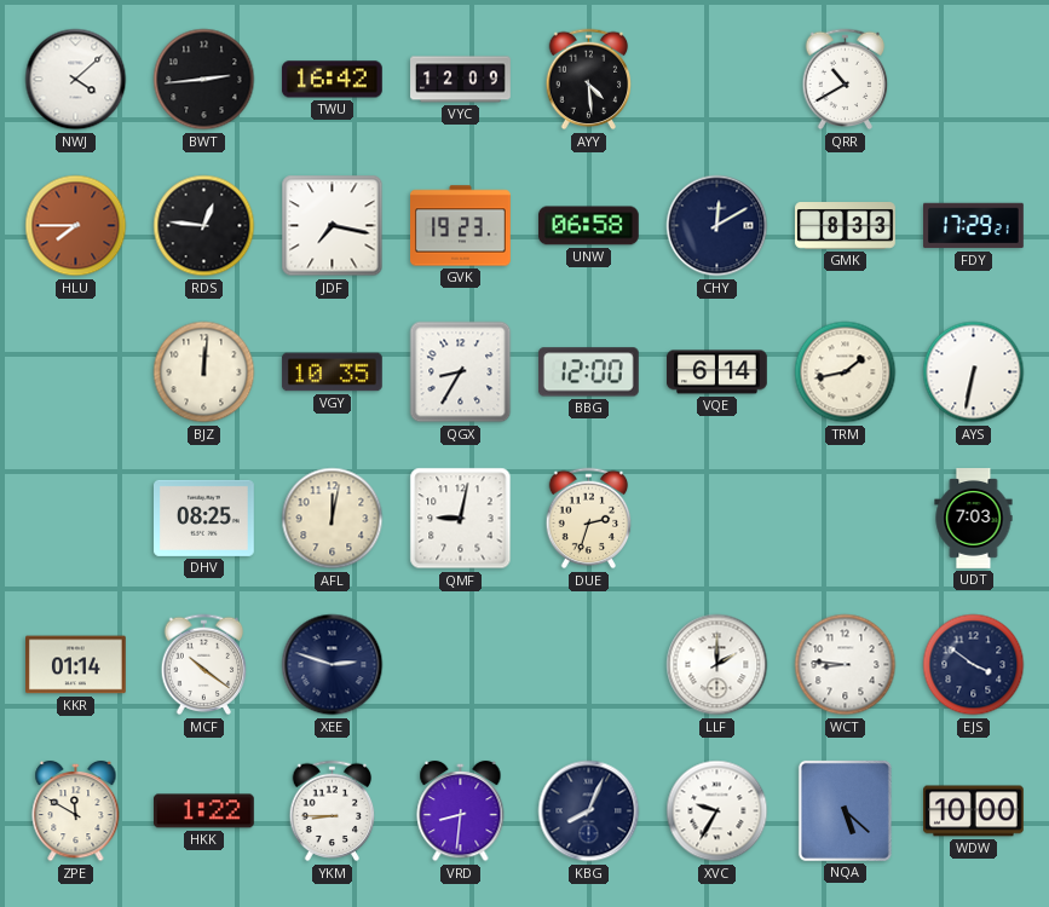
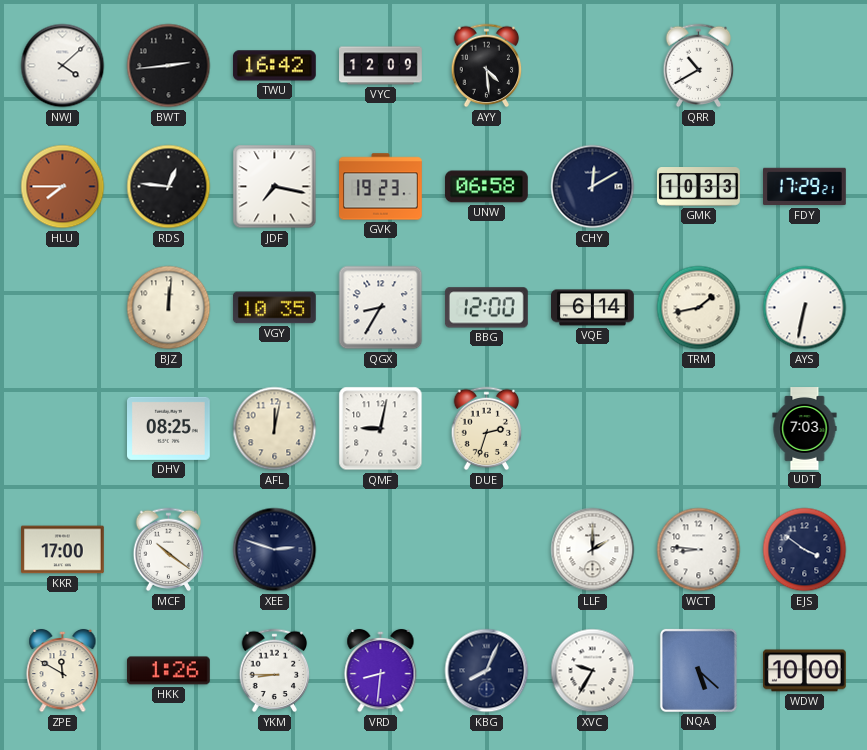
GMK: 8:33 -> 10:33 (699, 187)
KKR: 01:14 -> 17:00 (63, 550)
HKK: 1:22 -> 1:26 (168, 671)
